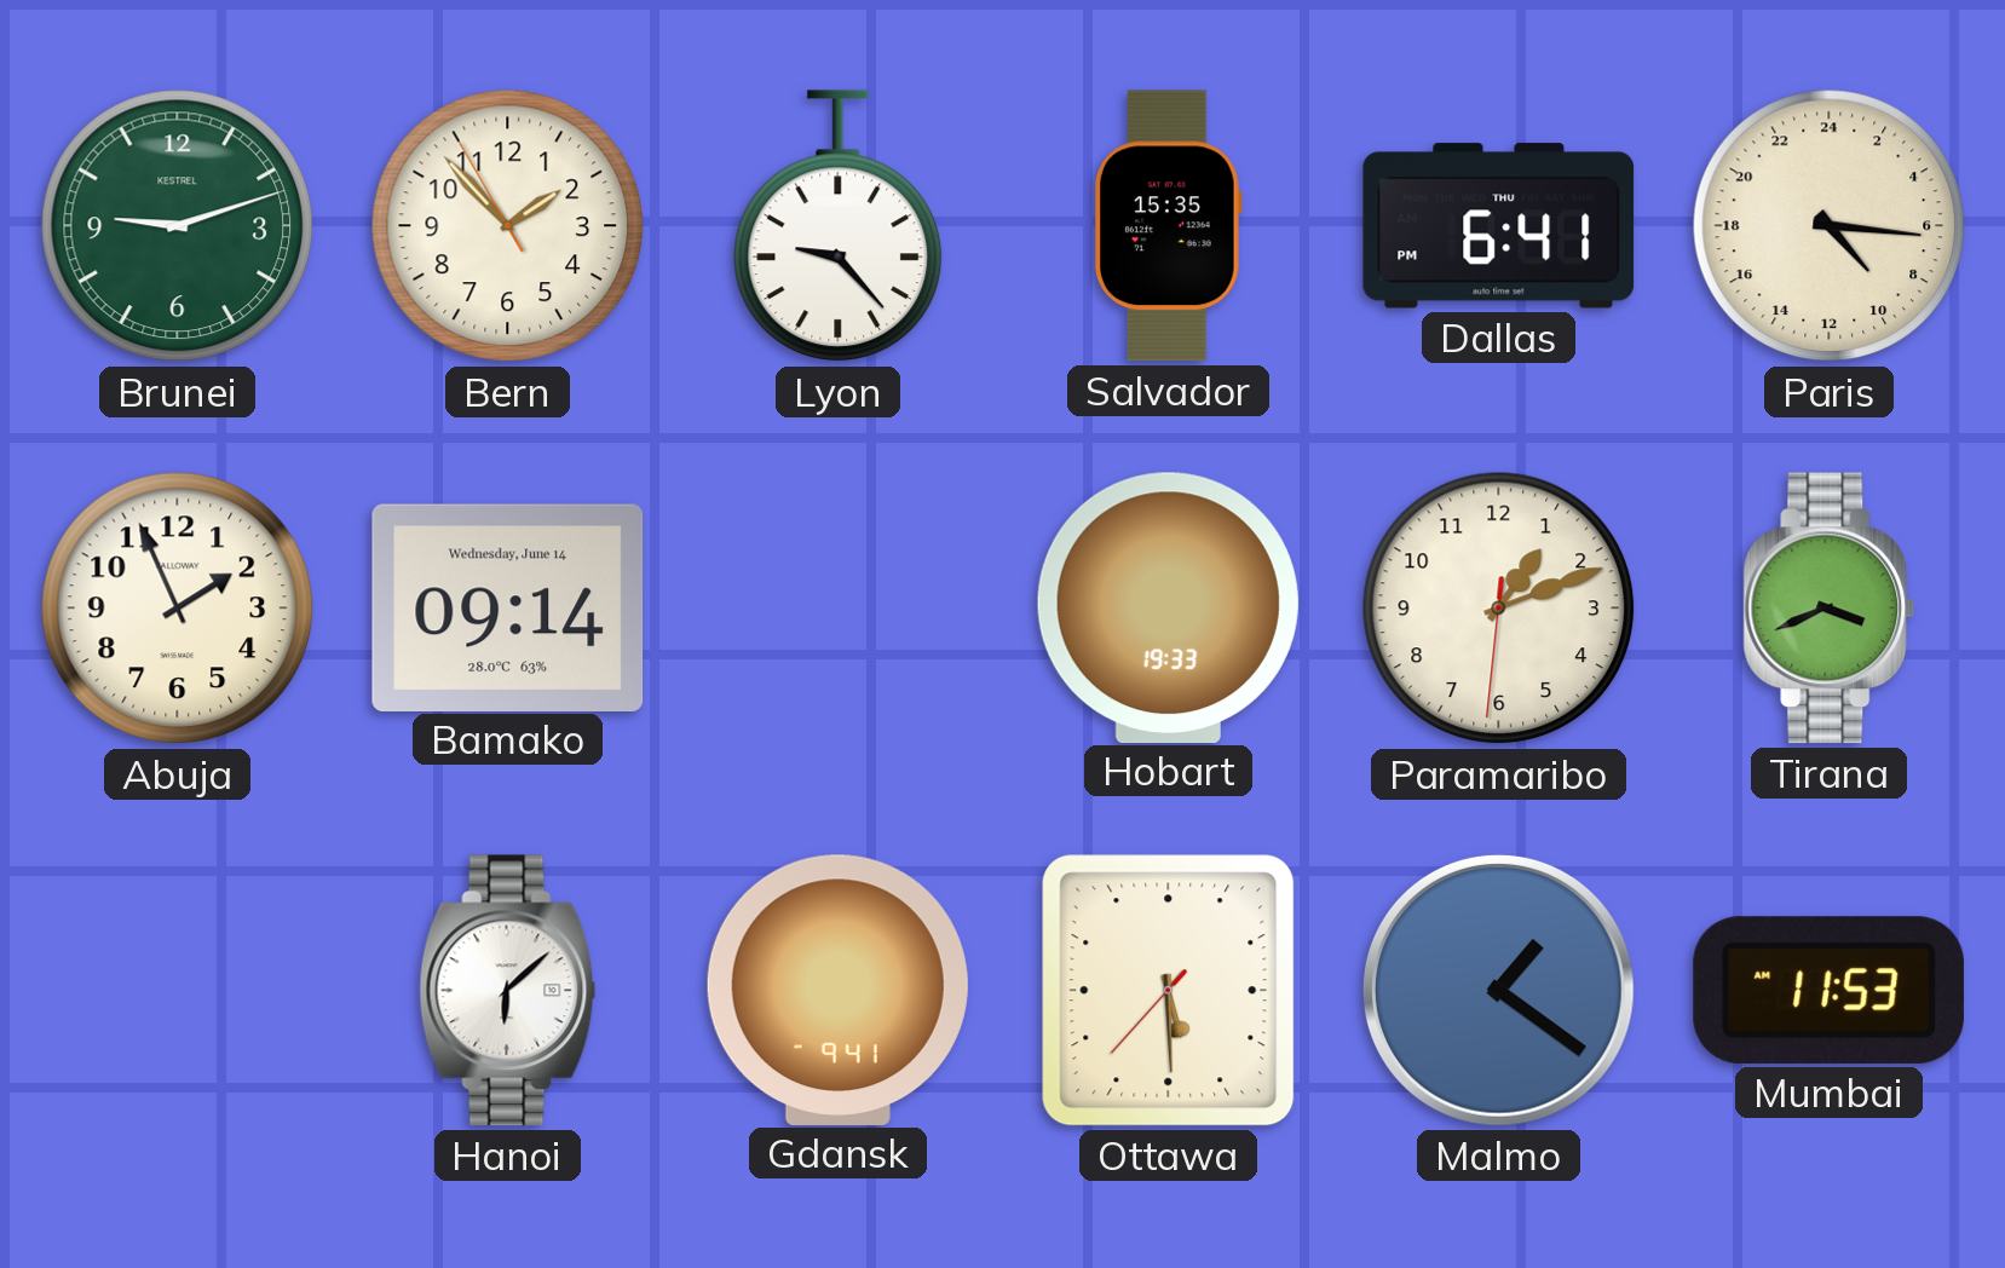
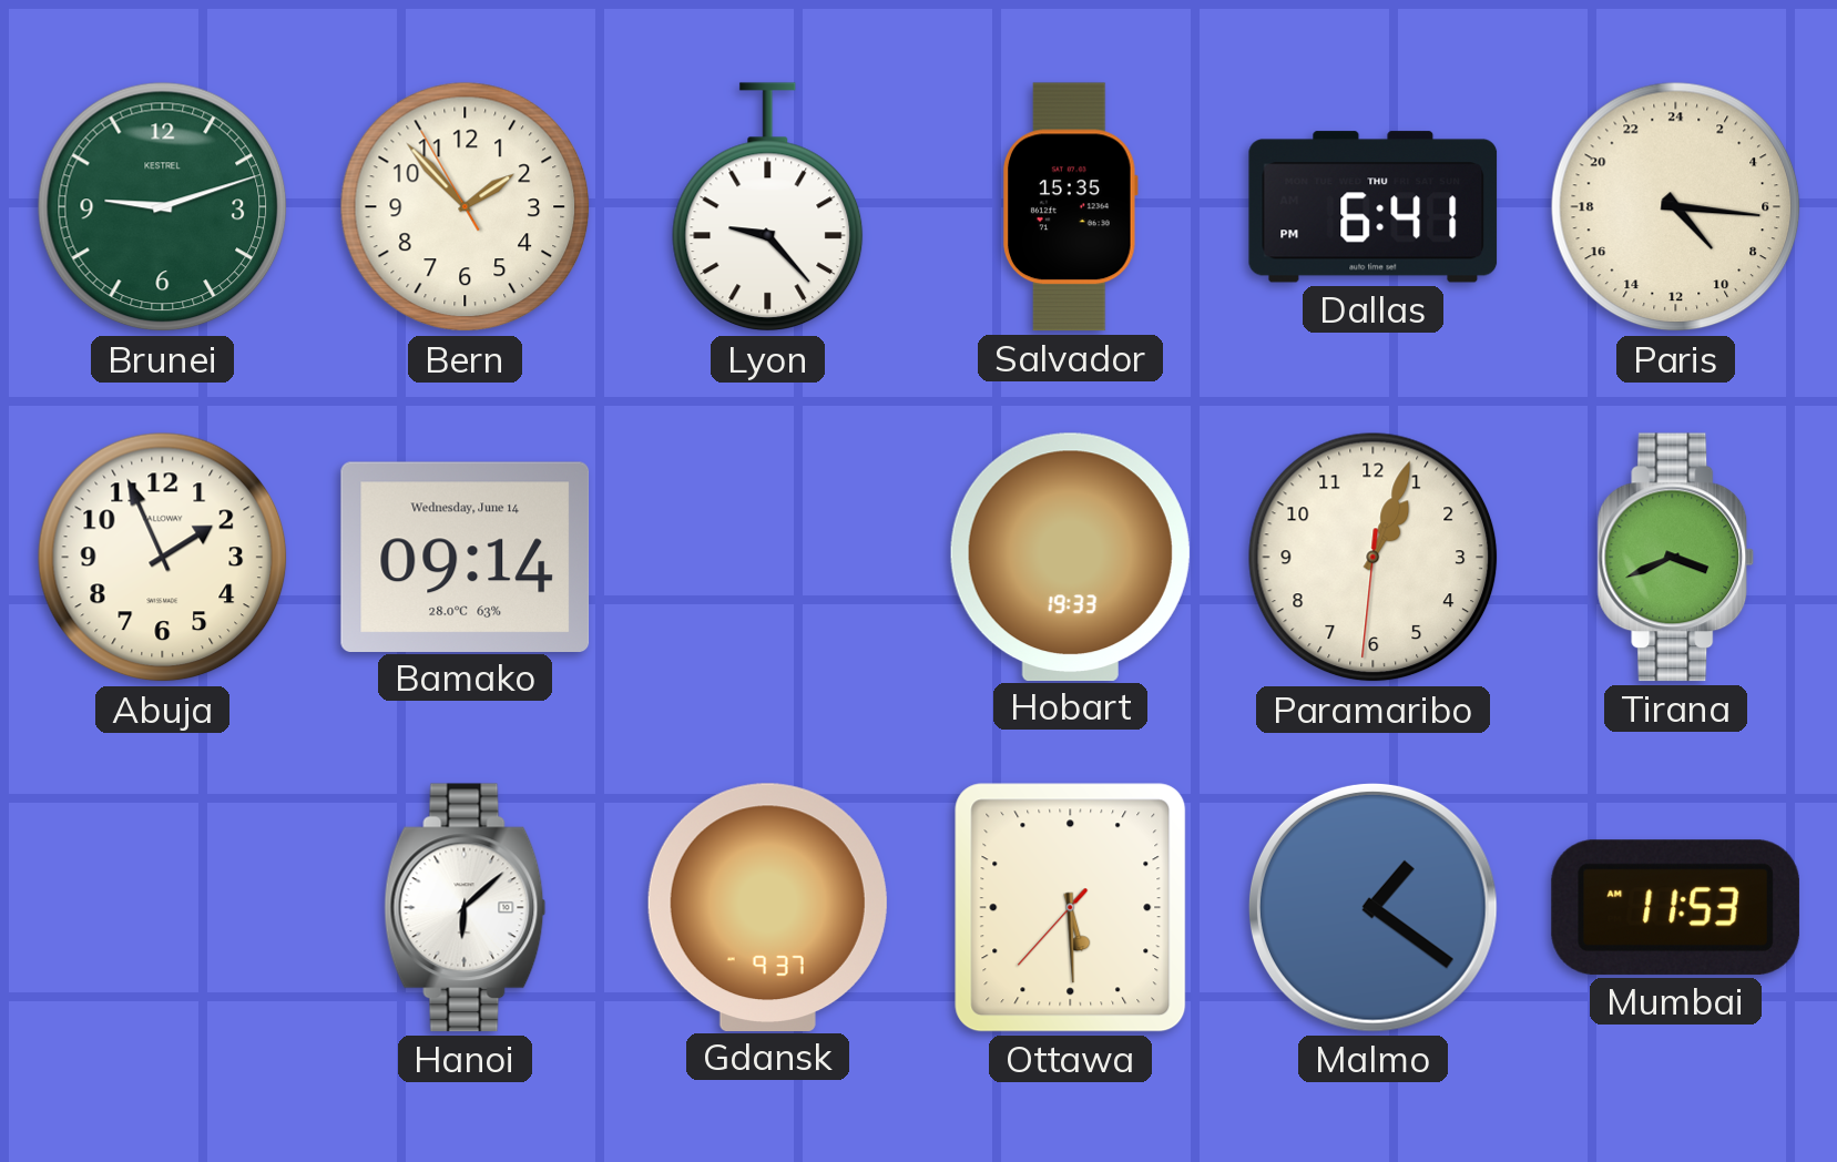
Paramaribo: 1:11 -> 1:03 (1374, 558)
Gdansk: 9:41 -> 9:37 (767, 907)
